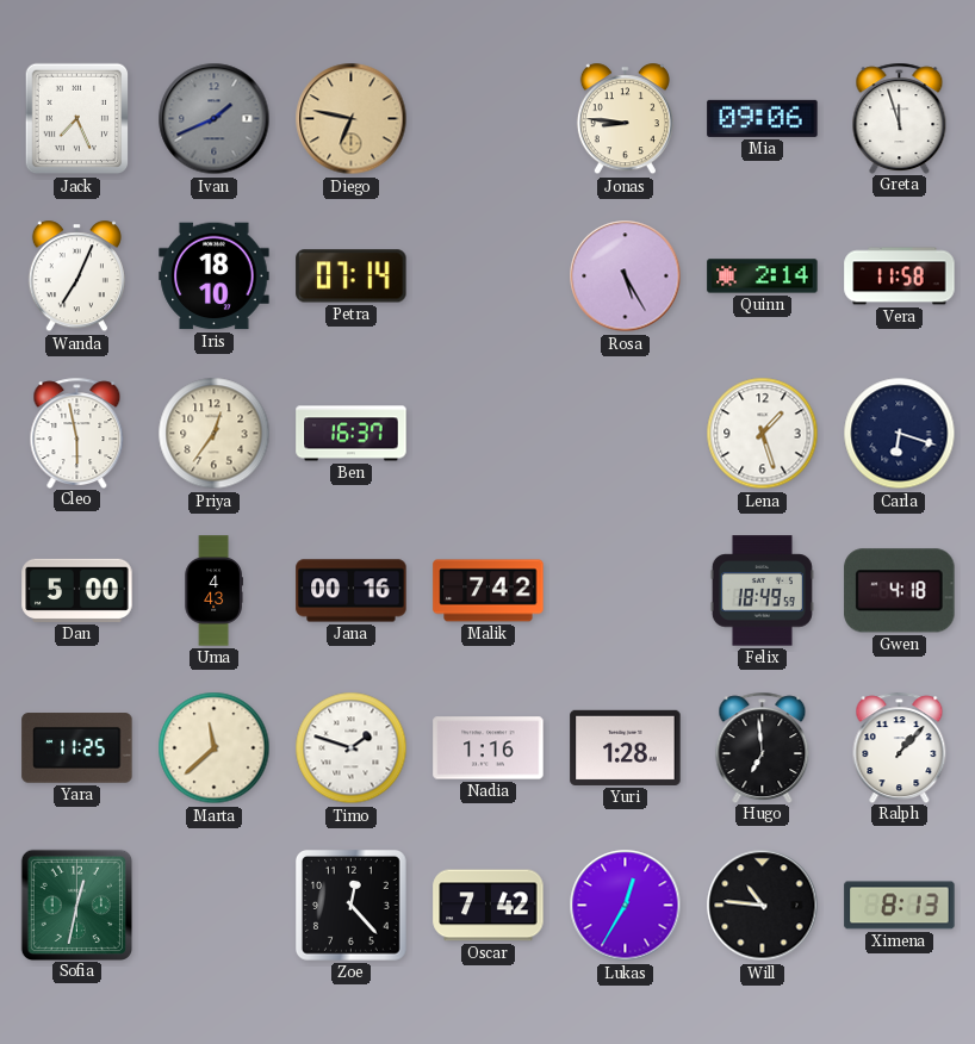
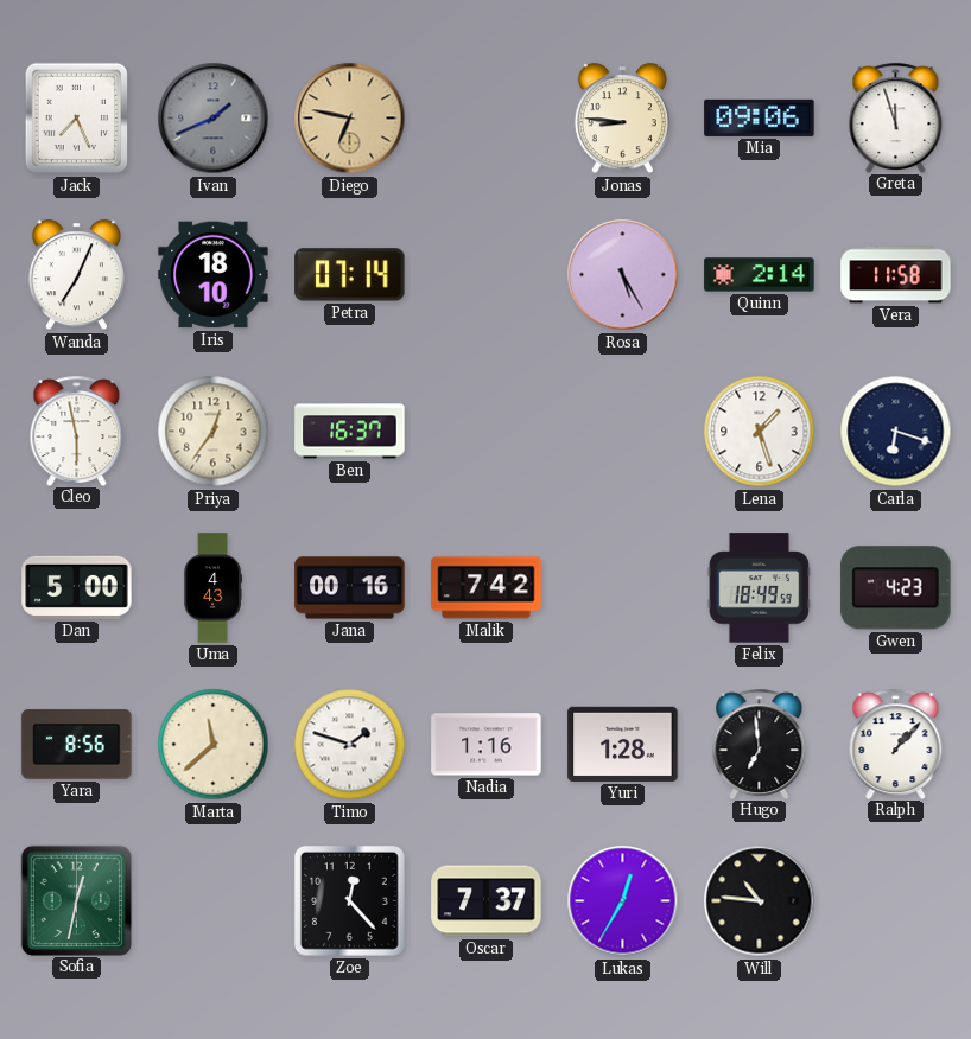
Gwen: 4:18 -> 4:23 (896, 588)
Yara: 11:25 -> 8:56 (77, 745)
Oscar: 7:42 -> 7:37 (487, 901)
Ximena: 8:13 -> none (900, 906)
